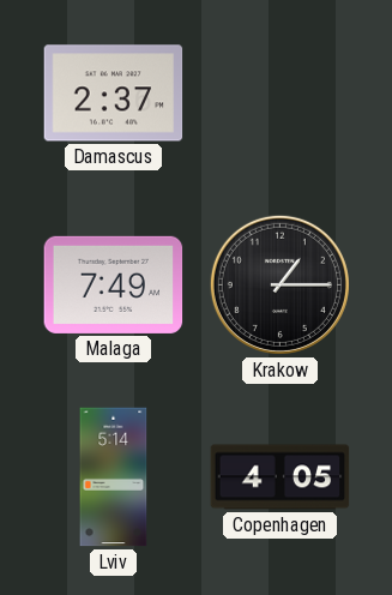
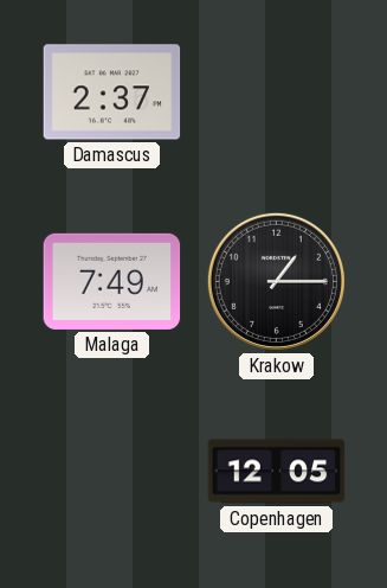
Lviv: 5:14 -> none (114, 477)
Copenhagen: 4:05 -> 12:05 (277, 472)
